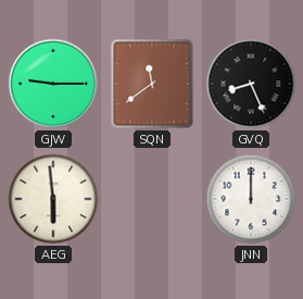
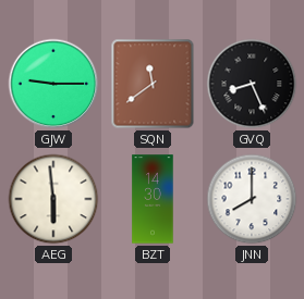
BZT: none -> 14:30 (153, 199)
JNN: 12:00 -> 8:00 (252, 199)
